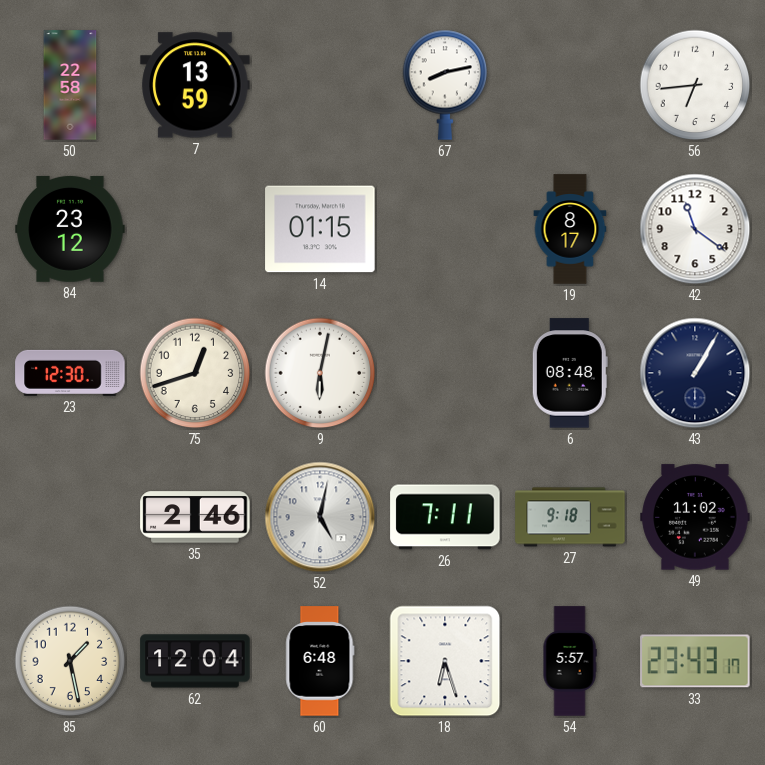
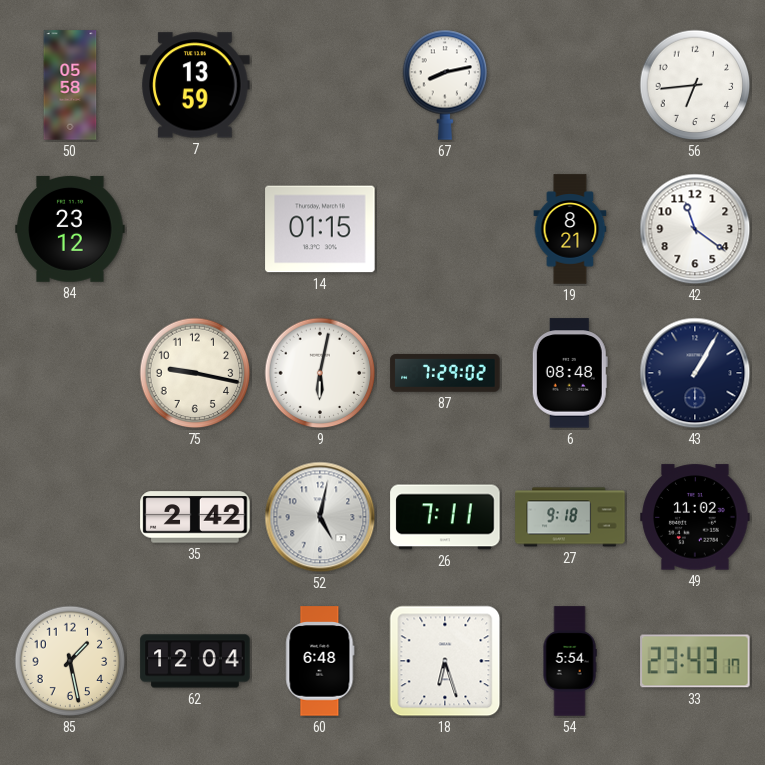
50: 22:58 -> 05:58 (70, 85)
19: 8:17 -> 8:21 (570, 229)
23: 12:30 -> none (70, 373)
75: 12:42 -> 9:17 (195, 373)
87: none -> 7:29 (445, 373)
35: 2:46 -> 2:42 (195, 517)
54: 5:57 -> 5:54 (570, 661)
